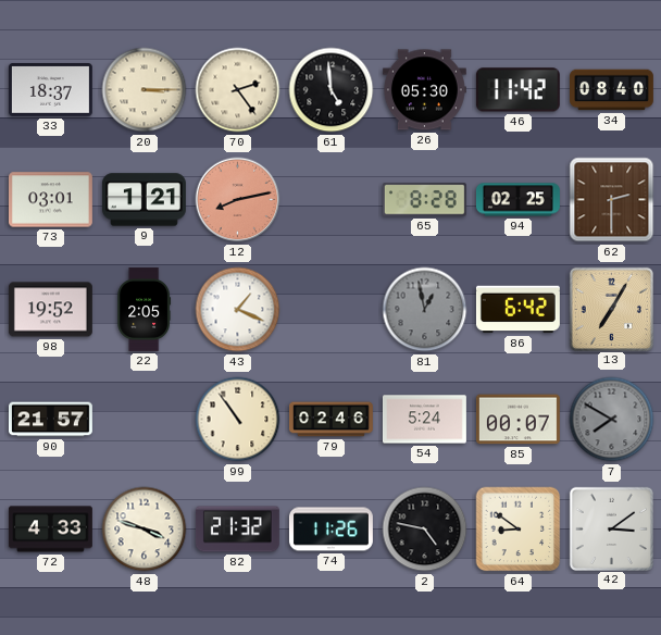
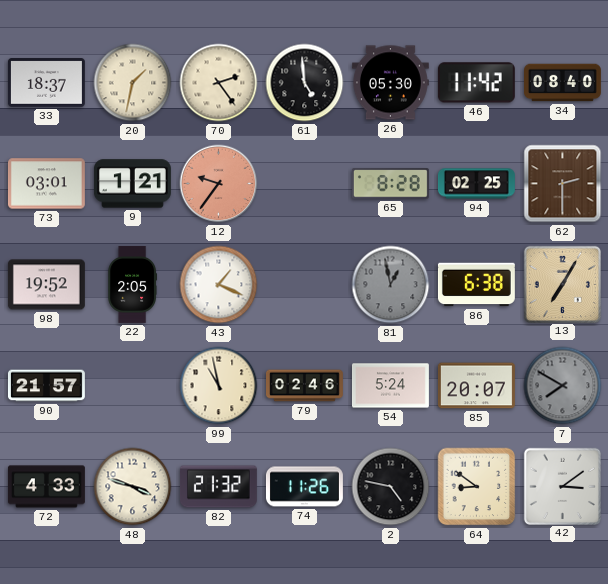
20: 3:15 -> 1:32 (133, 83)
12: 8:13 -> 9:36 (219, 184)
86: 6:42 -> 6:38 (476, 285)
99: 10:54 -> 10:58 (219, 386)
85: 00:07 -> 20:07 (476, 386)
